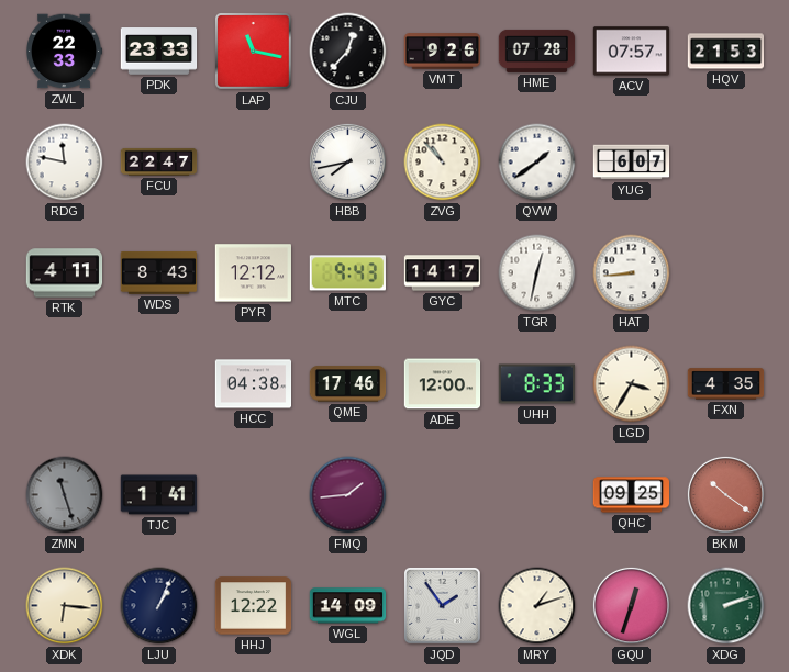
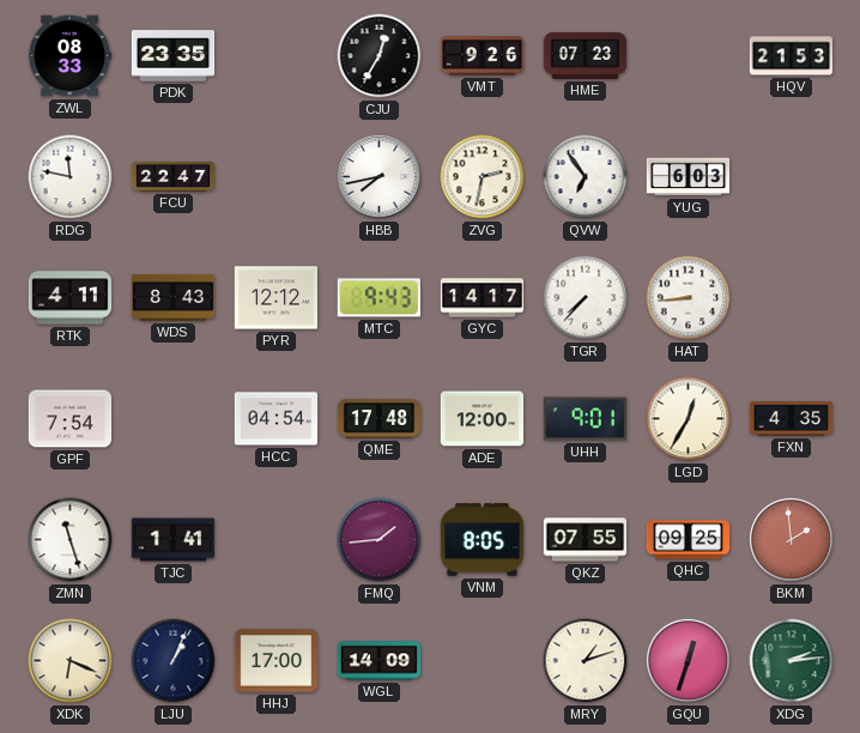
ZWL: 22:33 -> 08:33 (71, 56)
PDK: 23:33 -> 23:35 (174, 56)
LAP: 11:17 -> none (254, 52)
CJU: 12:37 -> 12:35 (380, 56)
HME: 07:28 -> 07:23 (586, 55)
ACV: 07:57 -> none (632, 52)
ZVG: 10:53 -> 2:32 (483, 177)
QVW: 1:39 -> 6:54 (586, 177)
YUG: 6:07 -> 6:03 (689, 177)
TGR: 12:32 -> 7:37 (586, 298)
GPF: none -> 7:54 (71, 419)
HCC: 04:38 -> 04:54 (277, 419)
QME: 17:46 -> 17:48 (380, 419)
UHH: 8:33 -> 9:01 (586, 419)
LGD: 3:35 -> 12:35 (689, 419)
ZMN dial: grey -> white (71, 540)
VNM: none -> 8:05 (482, 540)
QKZ: none -> 07:55 (586, 540)
BKM: 10:21 -> 1:59 (791, 539)
XDK: 6:16 -> 6:19 (71, 661)
HHJ: 12:22 -> 17:00 (277, 661)
JQD: 1:54 -> none (443, 606)
XDG: 2:12 -> 2:14 (792, 661)
